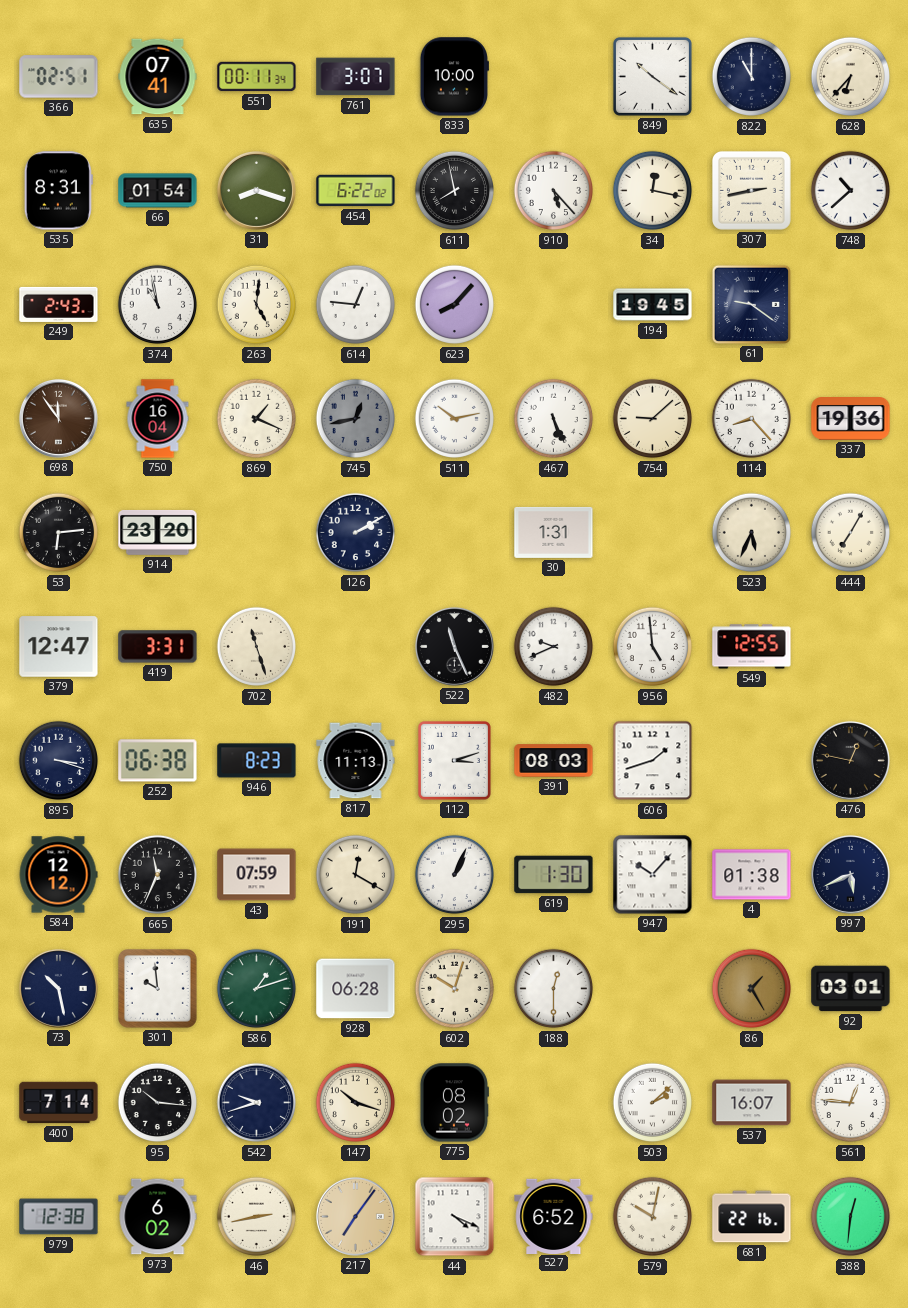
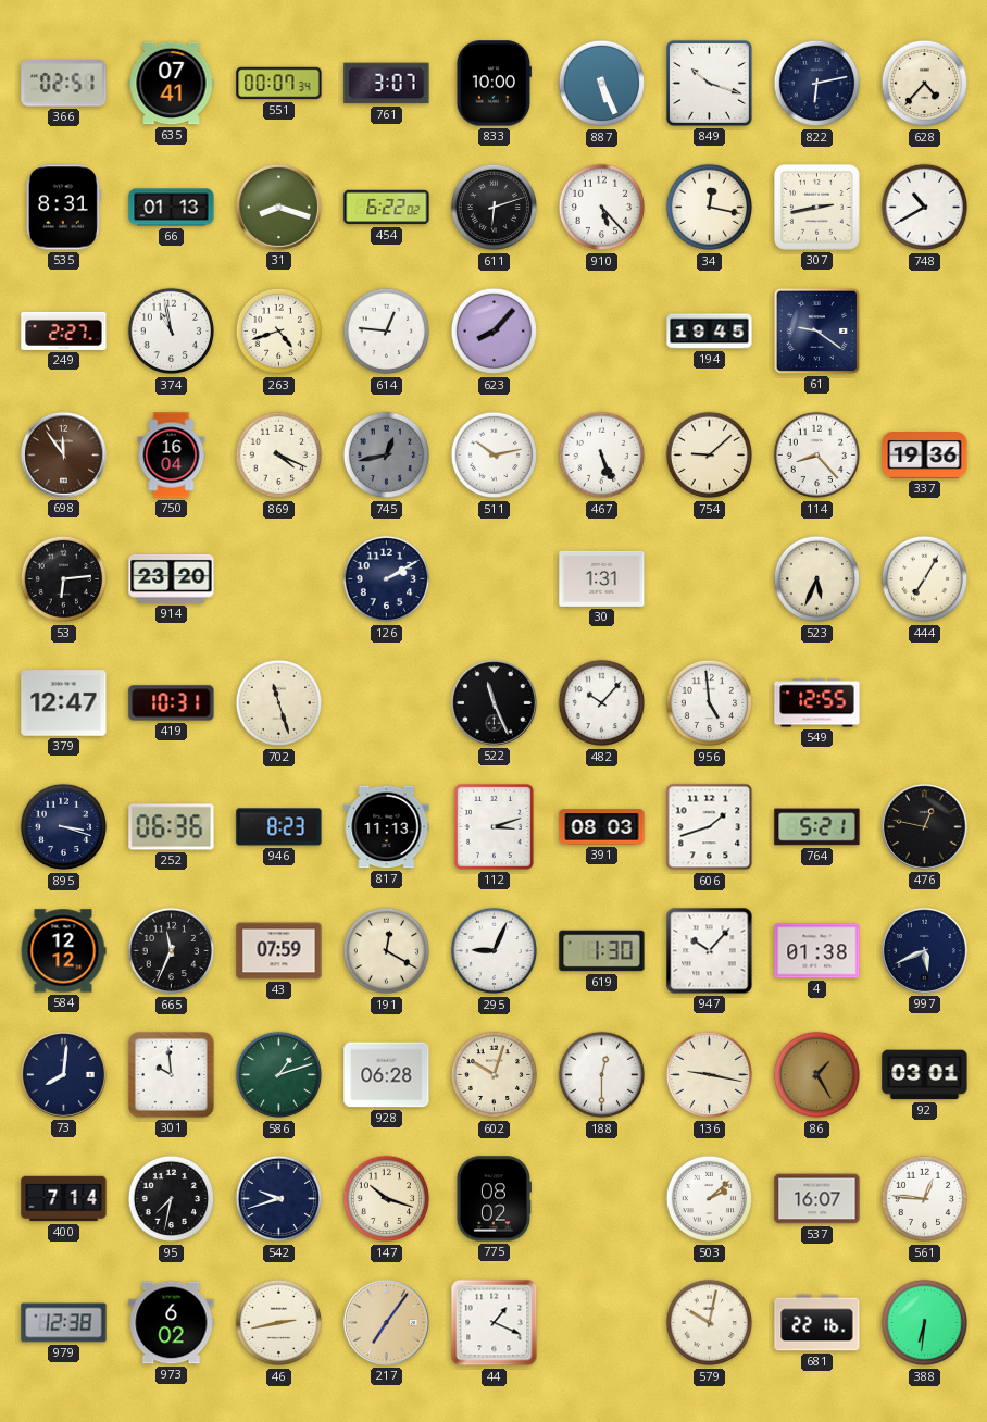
551: 00:11 -> 00:07 (279, 84)
887: none -> 5:26 (602, 84)
849: 10:21 -> 10:18 (709, 83)
822: 11:00 -> 6:13 (817, 84)
628: 6:37 -> 4:37 (925, 84)
66: 01:54 -> 01:13 (172, 208)
611: 7:58 -> 6:12 (495, 208)
748: 10:38 -> 10:40 (925, 208)
249: 2:43 -> 2:27 (64, 330)
263: 5:01 -> 4:42 (279, 332)
869: 1:19 -> 4:19 (279, 456)
419: 3:31 -> 10:31 (172, 703)
482: 9:41 -> 10:07 (602, 703)
252: 06:38 -> 06:36 (172, 827)
764: none -> 5:21 (817, 827)
295: 1:04 -> 9:04 (495, 951)
73: 10:28 -> 8:01 (63, 1074)
136: none -> 9:17 (710, 1075)
95: 10:16 -> 7:32 (172, 1199)
44: 4:19 -> 1:19 (495, 1323)
527: 6:52 -> none (554, 1216)
388: 12:31 -> 6:31 (925, 1323)
